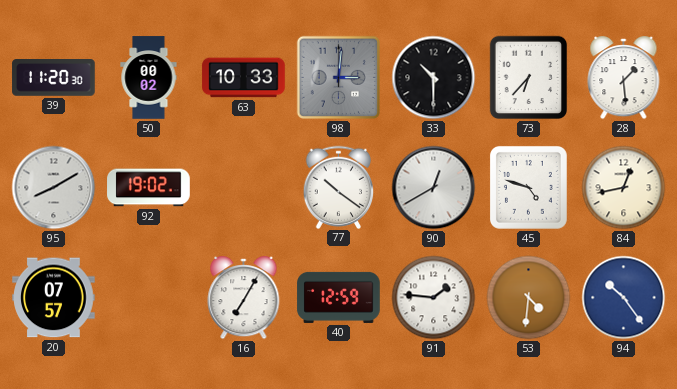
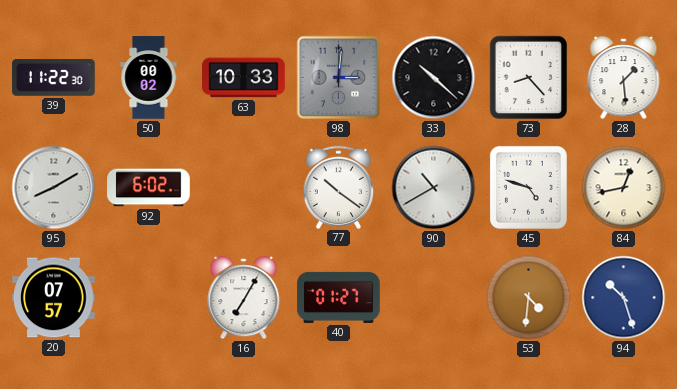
39: 11:20 -> 11:22 (54, 78)
33: 10:30 -> 10:22 (434, 78)
73: 6:37 -> 8:23 (529, 78)
92: 19:02 -> 6:02 (149, 188)
90: 12:40 -> 10:40 (434, 188)
40: 12:59 -> 01:27 (339, 297)
91: 1:46 -> none (434, 298)
94: 10:24 -> 10:27 (624, 298)
